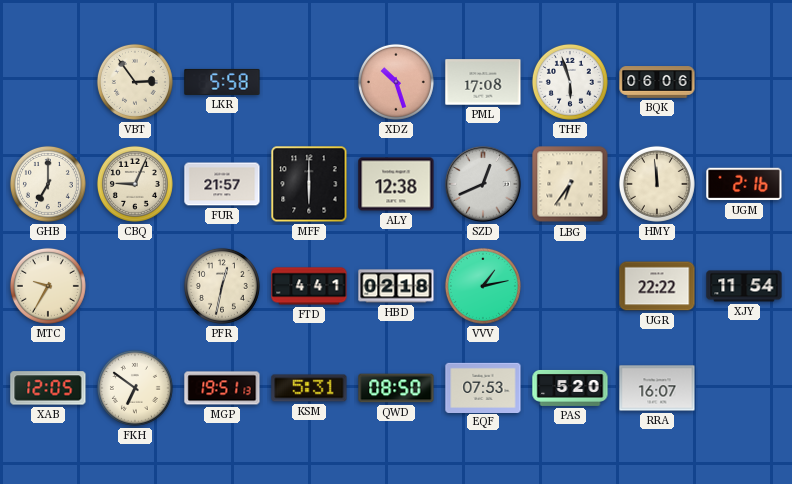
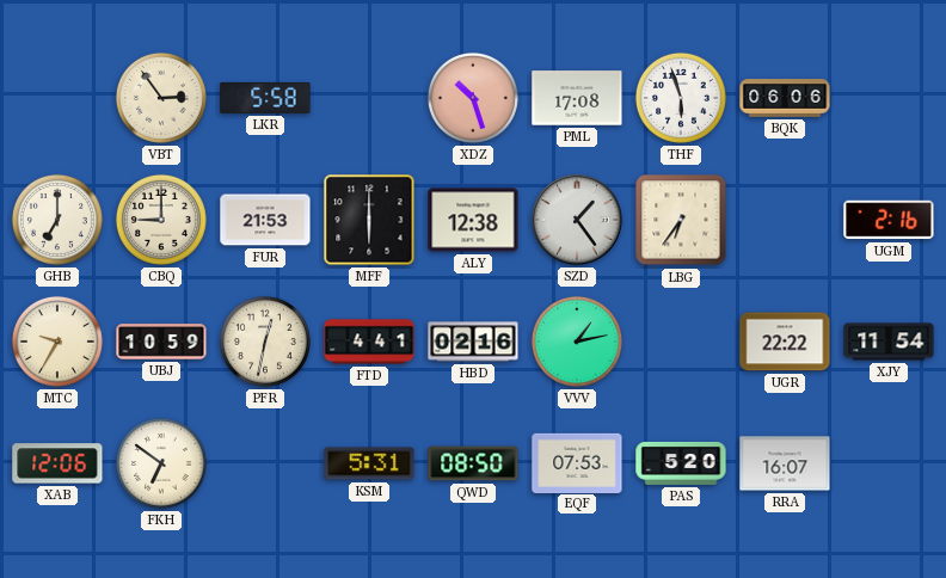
CBQ: 9:04 -> 9:00 (161, 220)
FUR: 21:57 -> 21:53 (265, 220)
SZD: 12:41 -> 1:24 (577, 220)
HMY: 11:59 -> none (657, 184)
UBJ: none -> 10:59 (161, 342)
HBD: 02:18 -> 02:16 (473, 342)
XAB: 12:05 -> 12:06 (57, 463)
MGP: 19:51 -> none (222, 388)
